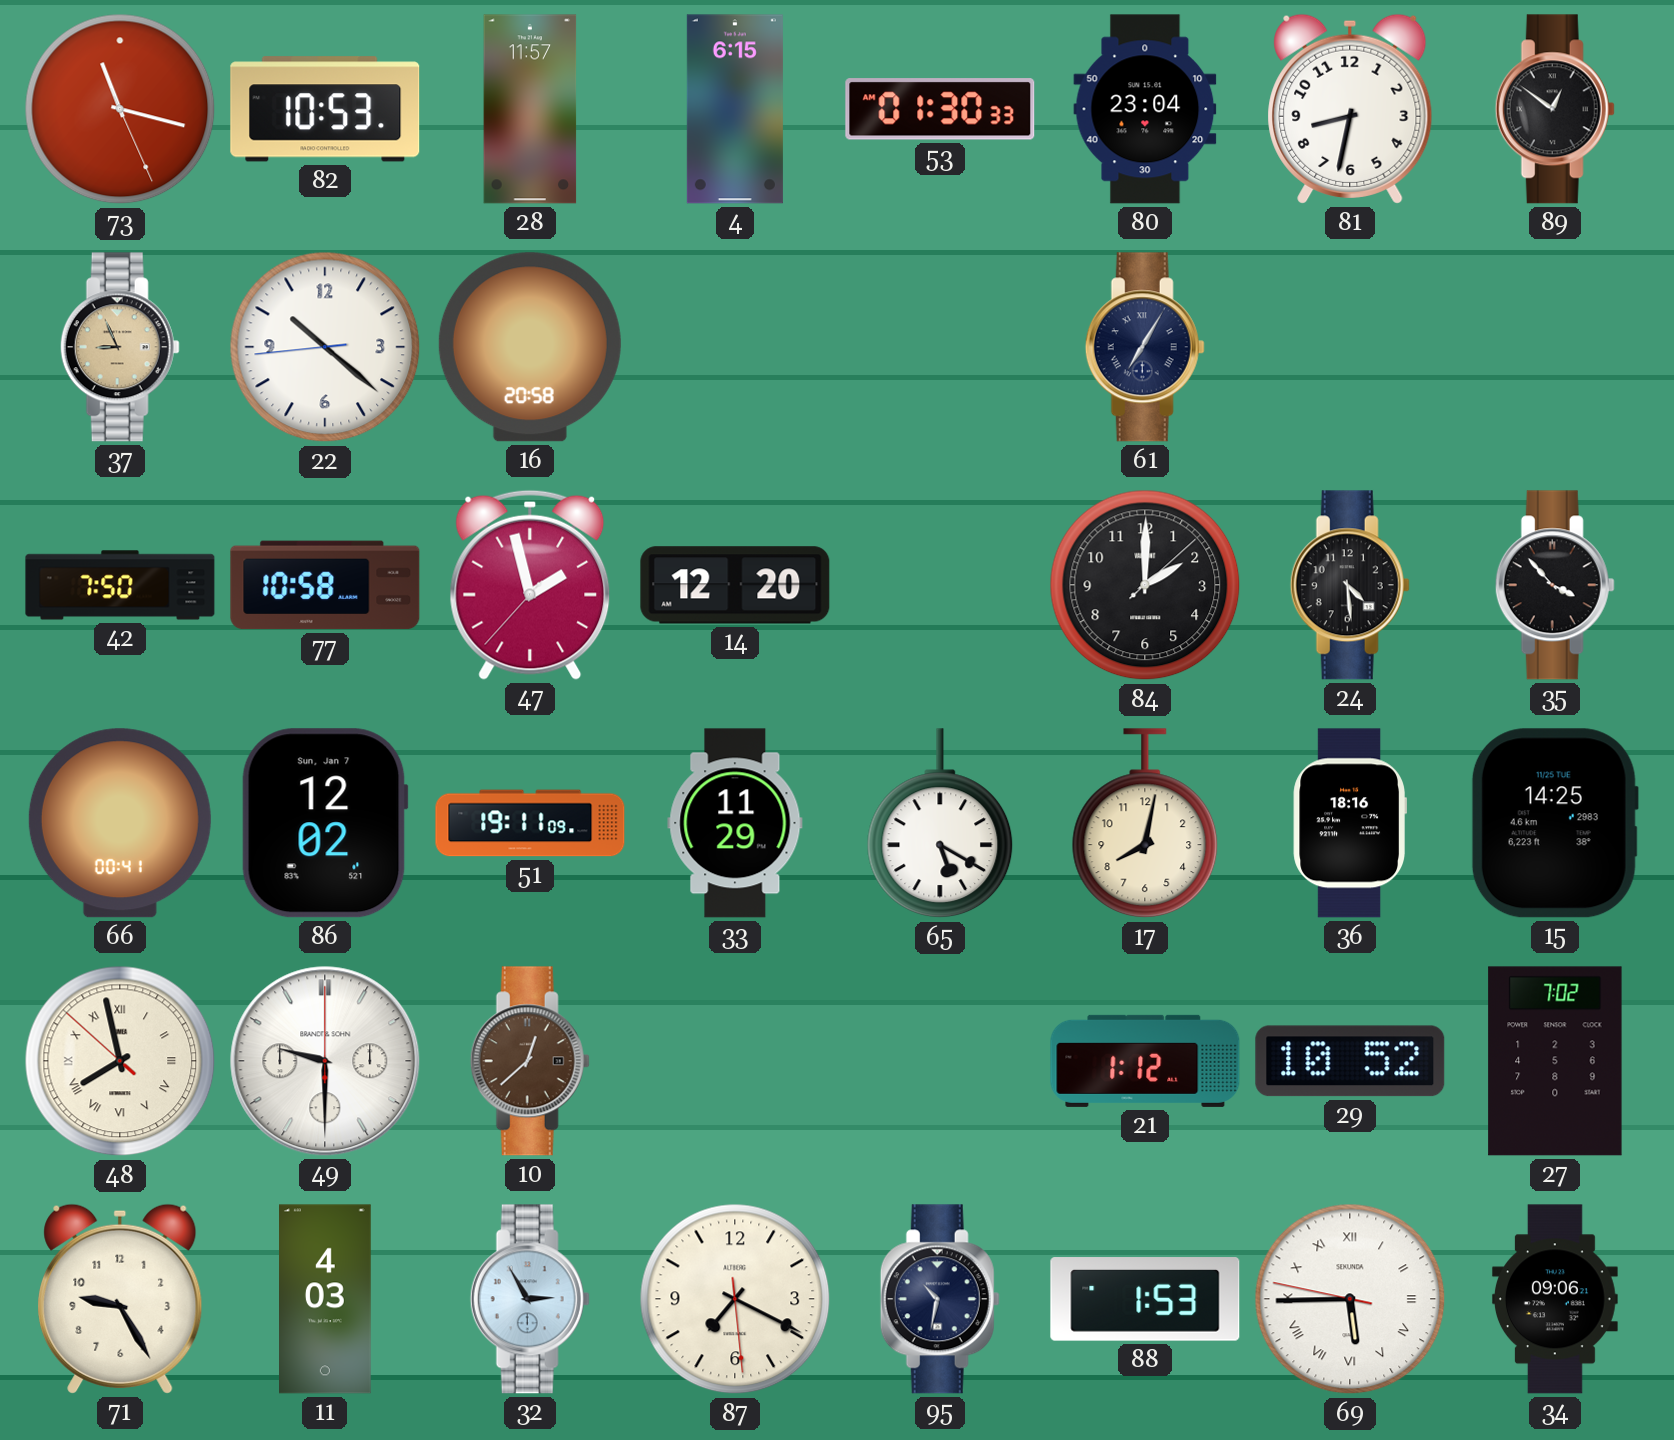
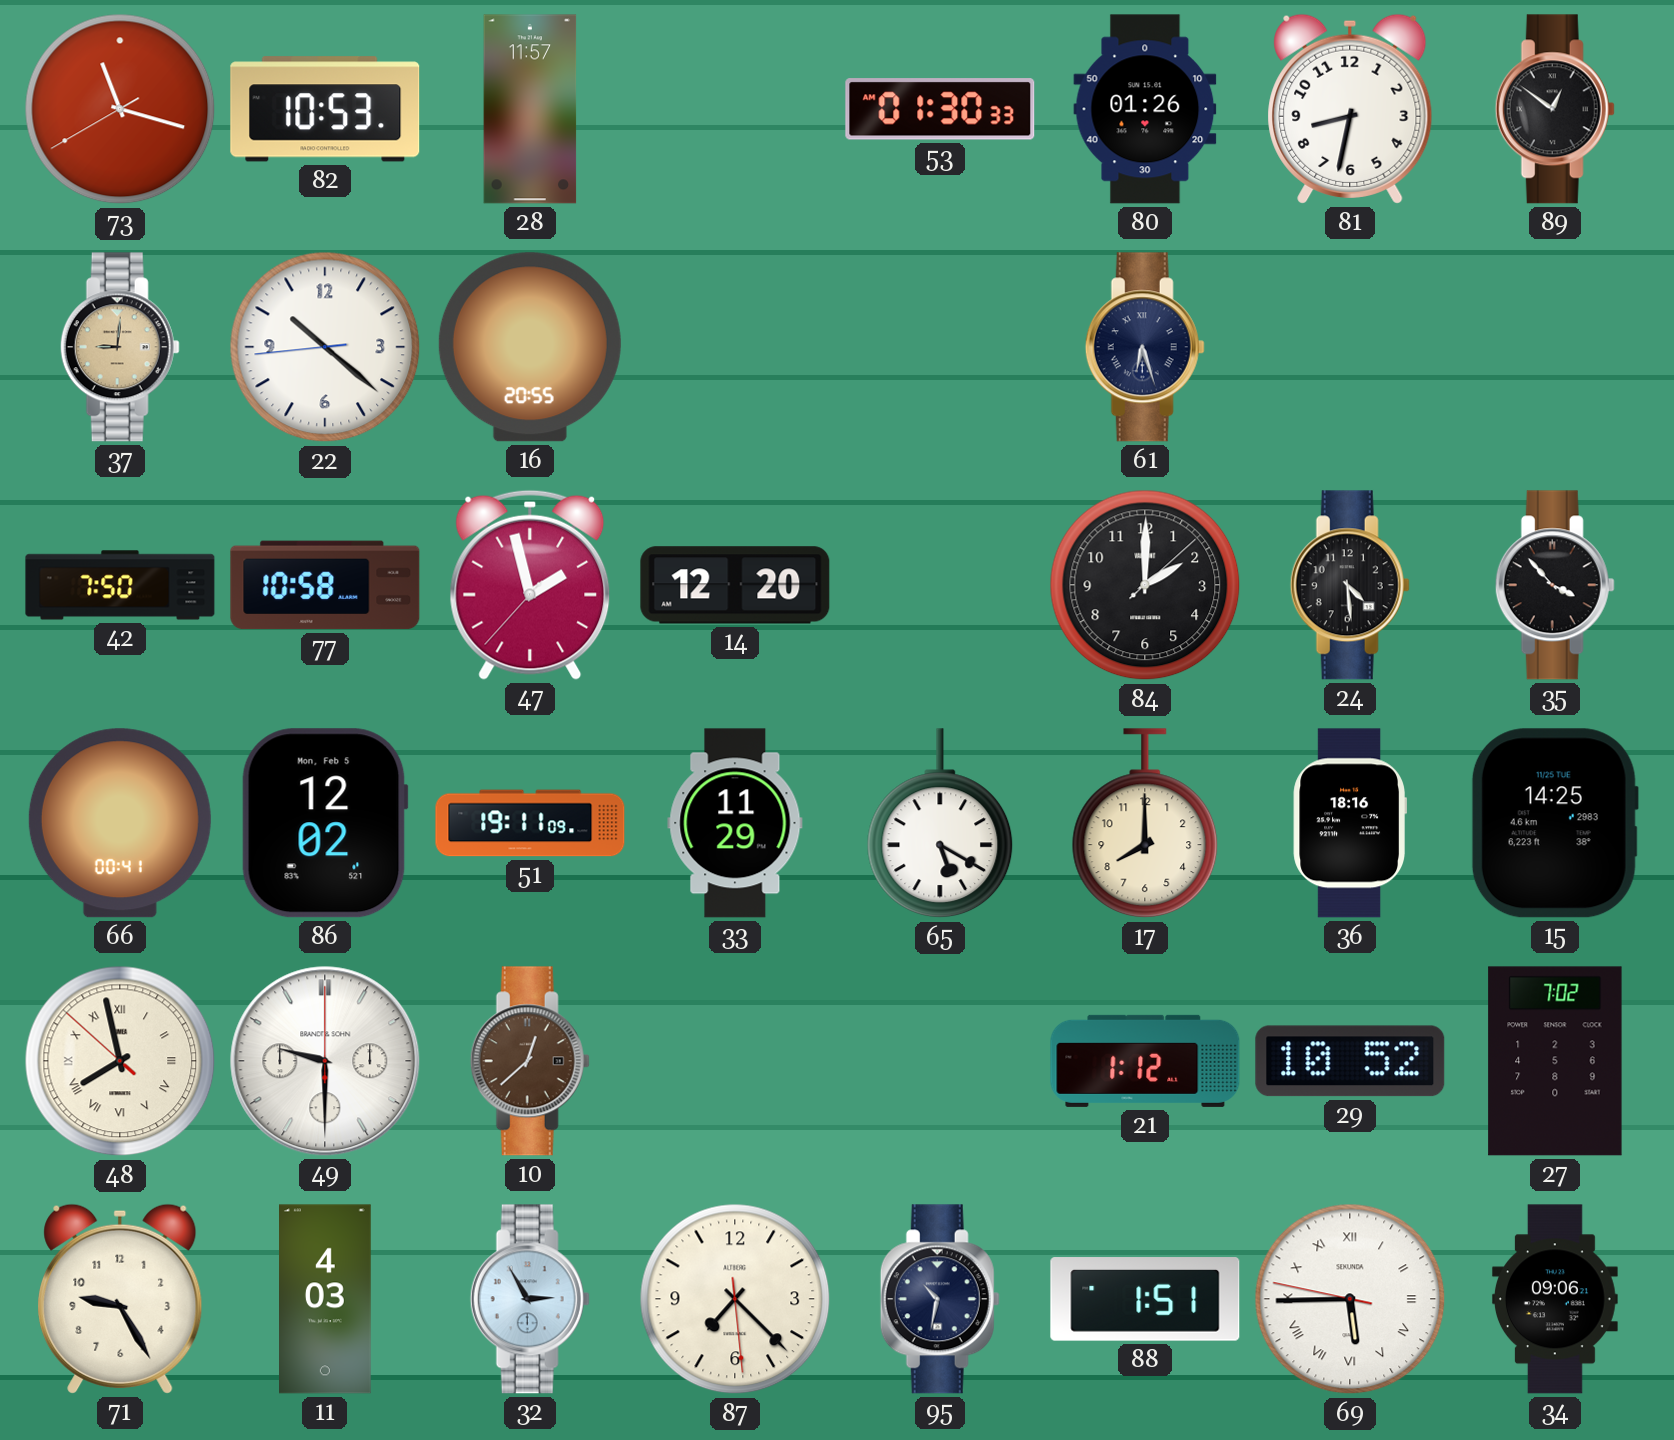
73: 11:17:26 -> 11:17:40 (120, 109)
4: 6:15 -> none (735, 109)
80: 23:04 -> 01:26 (1145, 109)
37: 8:56 -> 9:01 (120, 347)
16: 20:58 -> 20:55 (530, 347)
61: 7:05 -> 6:27 (1145, 347)
86 date: Sun, Jan 7 -> Mon, Feb 5 (325, 823)
17: 8:02 -> 8:00 (1145, 824)
87: 7:19 -> 7:22 (735, 1299)
88: 1:53 -> 1:51 (1145, 1299)
